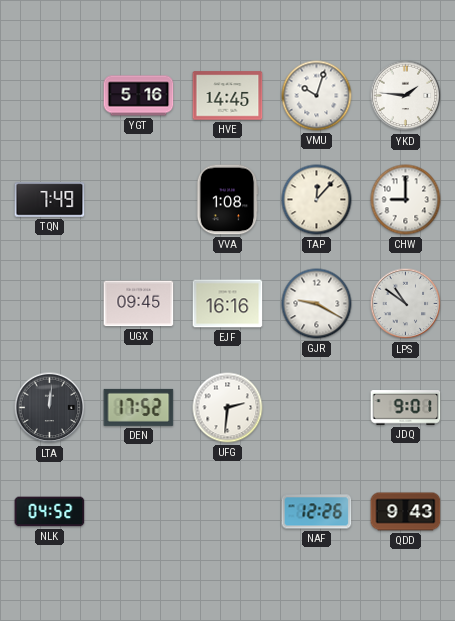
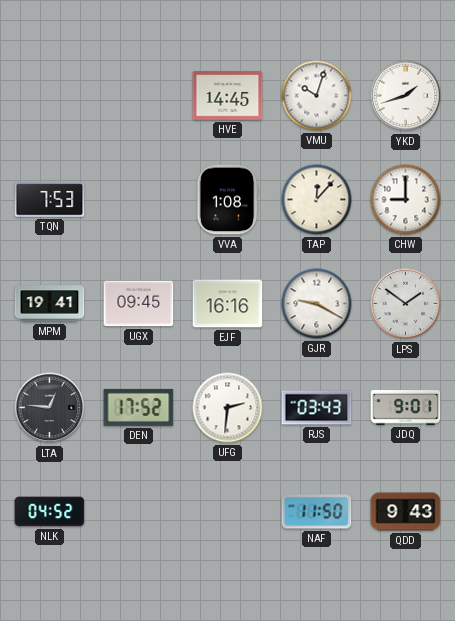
YGT: 5:16 -> none (139, 96)
YKD: 1:46 -> 1:42 (406, 96)
TQN: 7:49 -> 7:53 (50, 200)
MPM: none -> 19:41 (50, 304)
LPS: 10:51 -> 1:51 (406, 304)
LTA: 12:01 -> 12:46 (50, 408)
RJS: none -> 03:43 (317, 408)
NAF: 12:26 -> 11:50 (317, 512)
